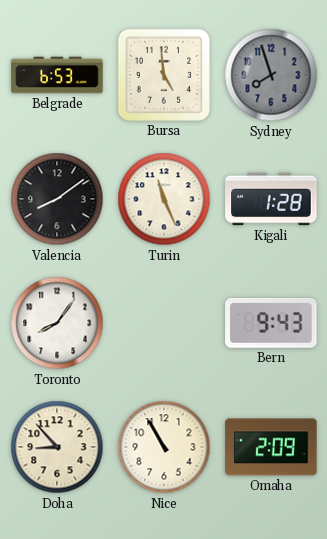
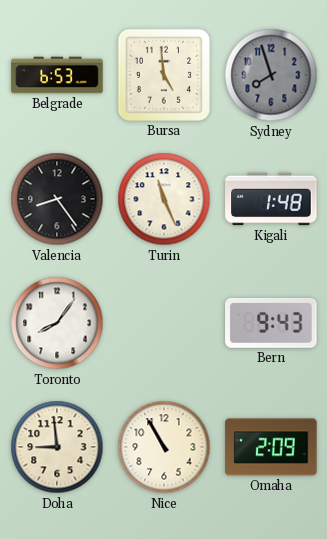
Valencia: 8:09 -> 8:24 (57, 199)
Kigali: 1:28 -> 1:48 (271, 199)
Doha: 8:53 -> 8:59 (57, 447)
